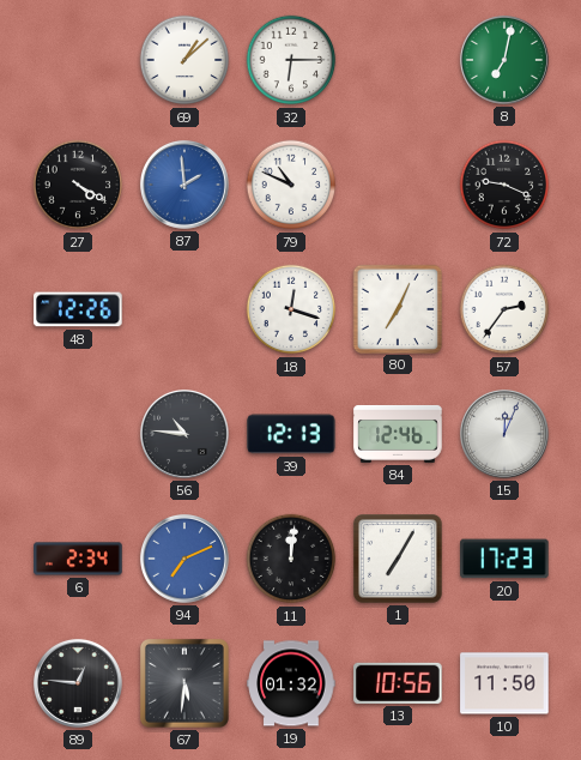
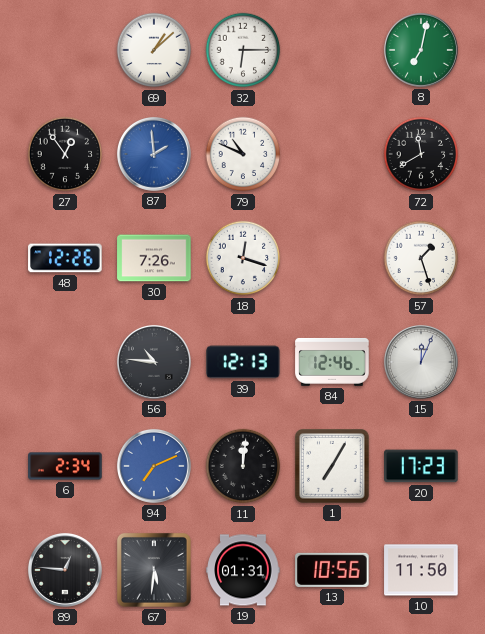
27: 4:20 -> 12:54 (65, 154)
72: 9:19 -> 11:40 (421, 154)
30: none -> 7:26 (154, 258)
80: 7:04 -> none (397, 308)
57: 2:36 -> 1:27 (421, 258)
19: 01:32 -> 01:31 (243, 570)
